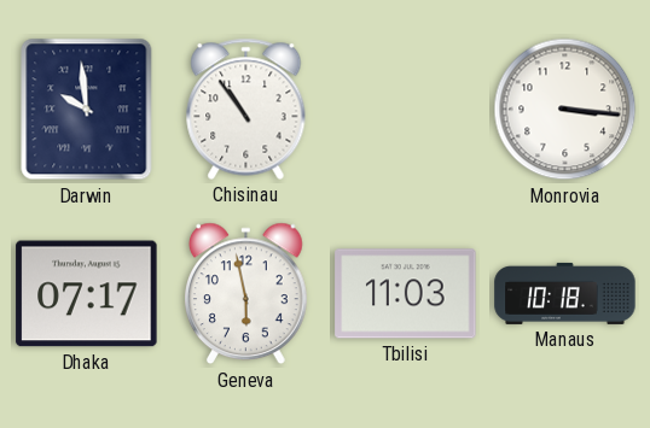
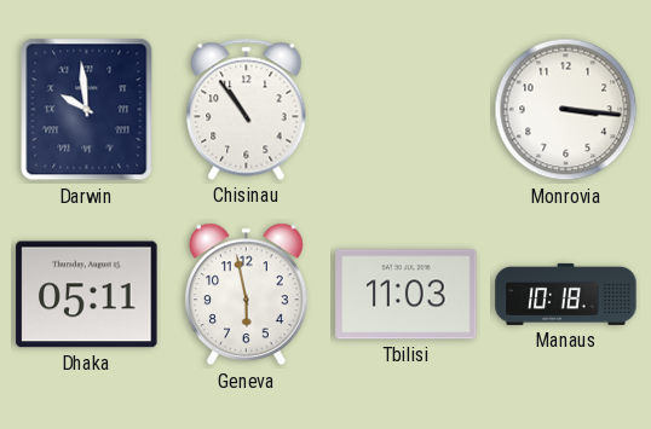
Dhaka: 07:17 -> 05:11 (87, 295)
